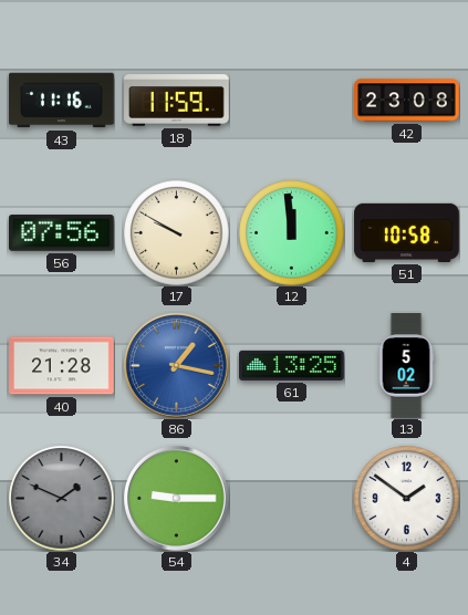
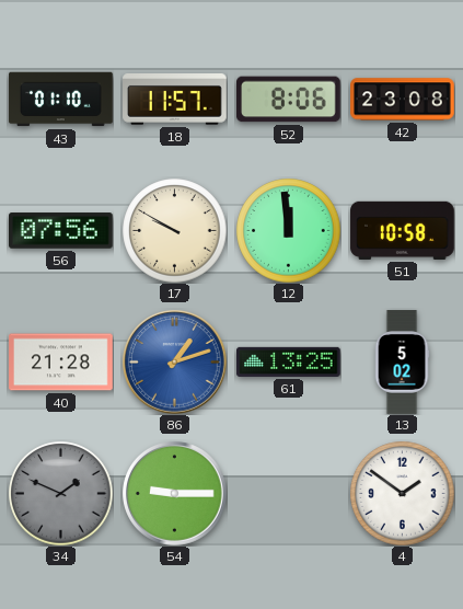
43: 11:16 -> 01:10 (61, 100)
18: 11:59 -> 11:57 (175, 100)
52: none -> 8:06 (289, 100)
86: 1:17 -> 1:12 (175, 363)
